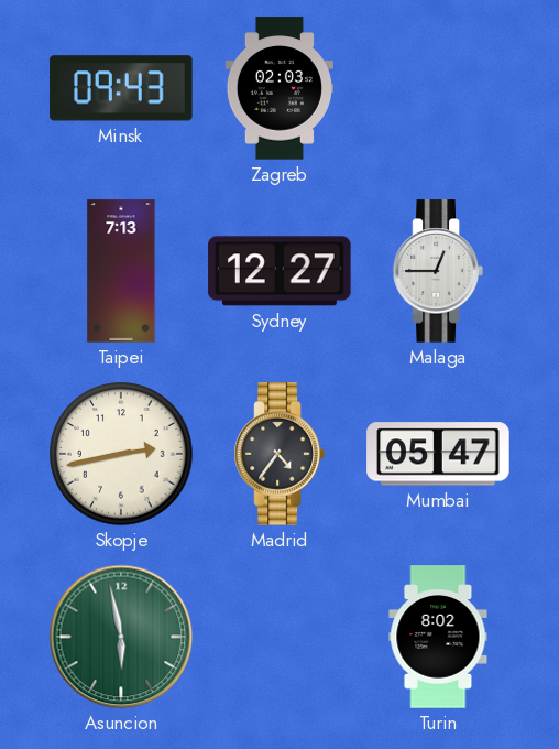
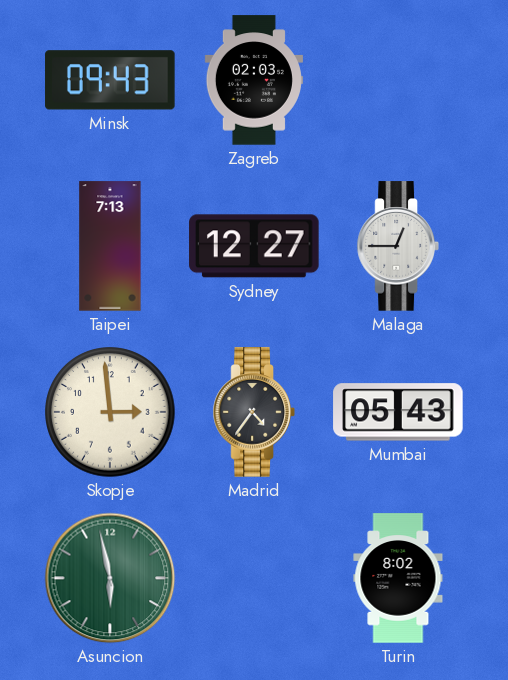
Skopje: 2:43 -> 2:59 (110, 412)
Mumbai: 05:47 -> 05:43 (398, 412)
